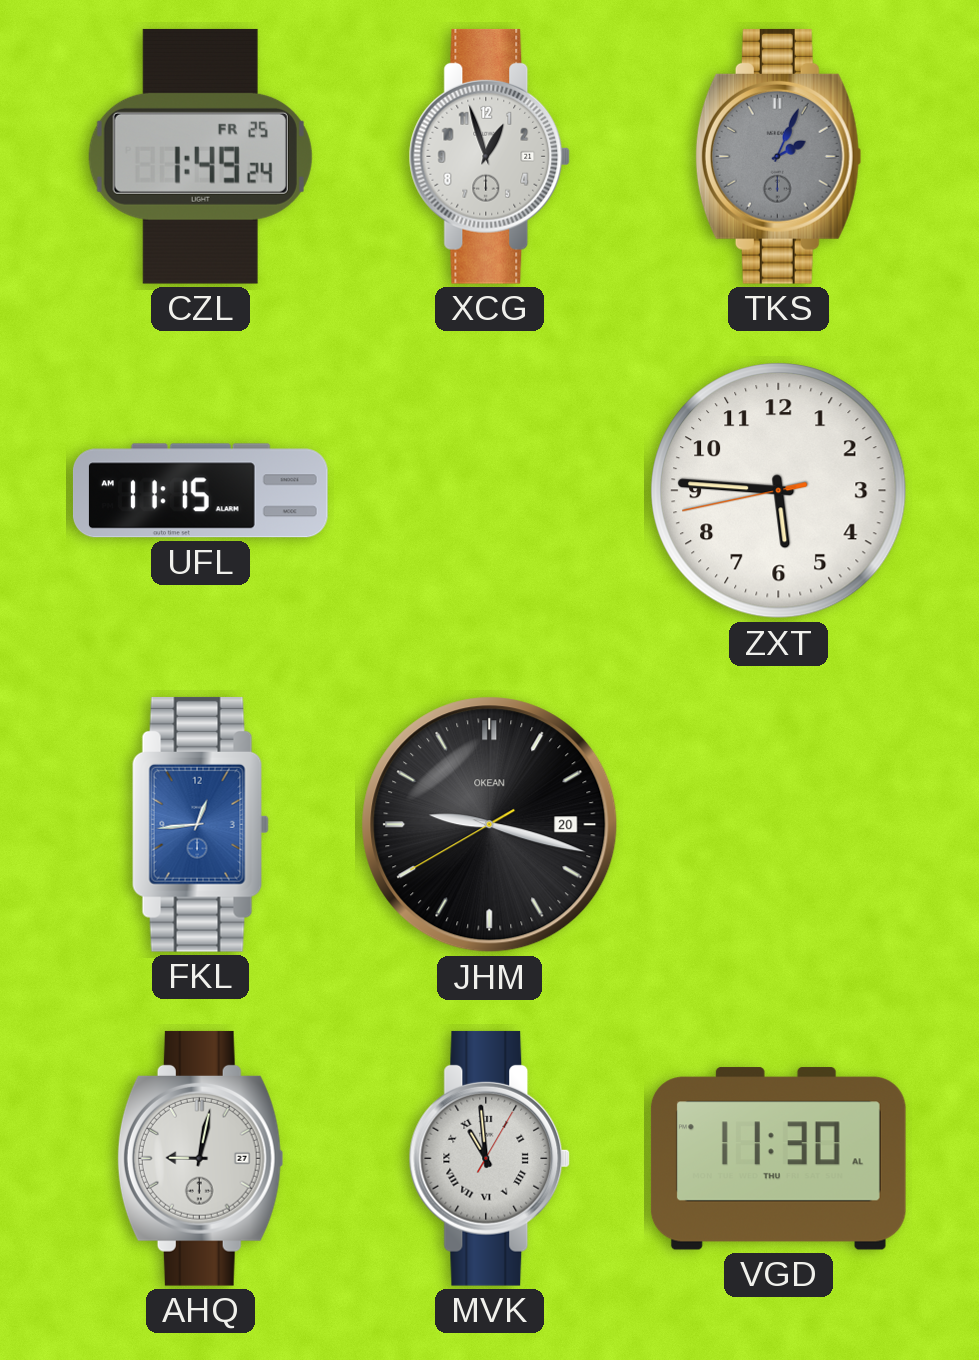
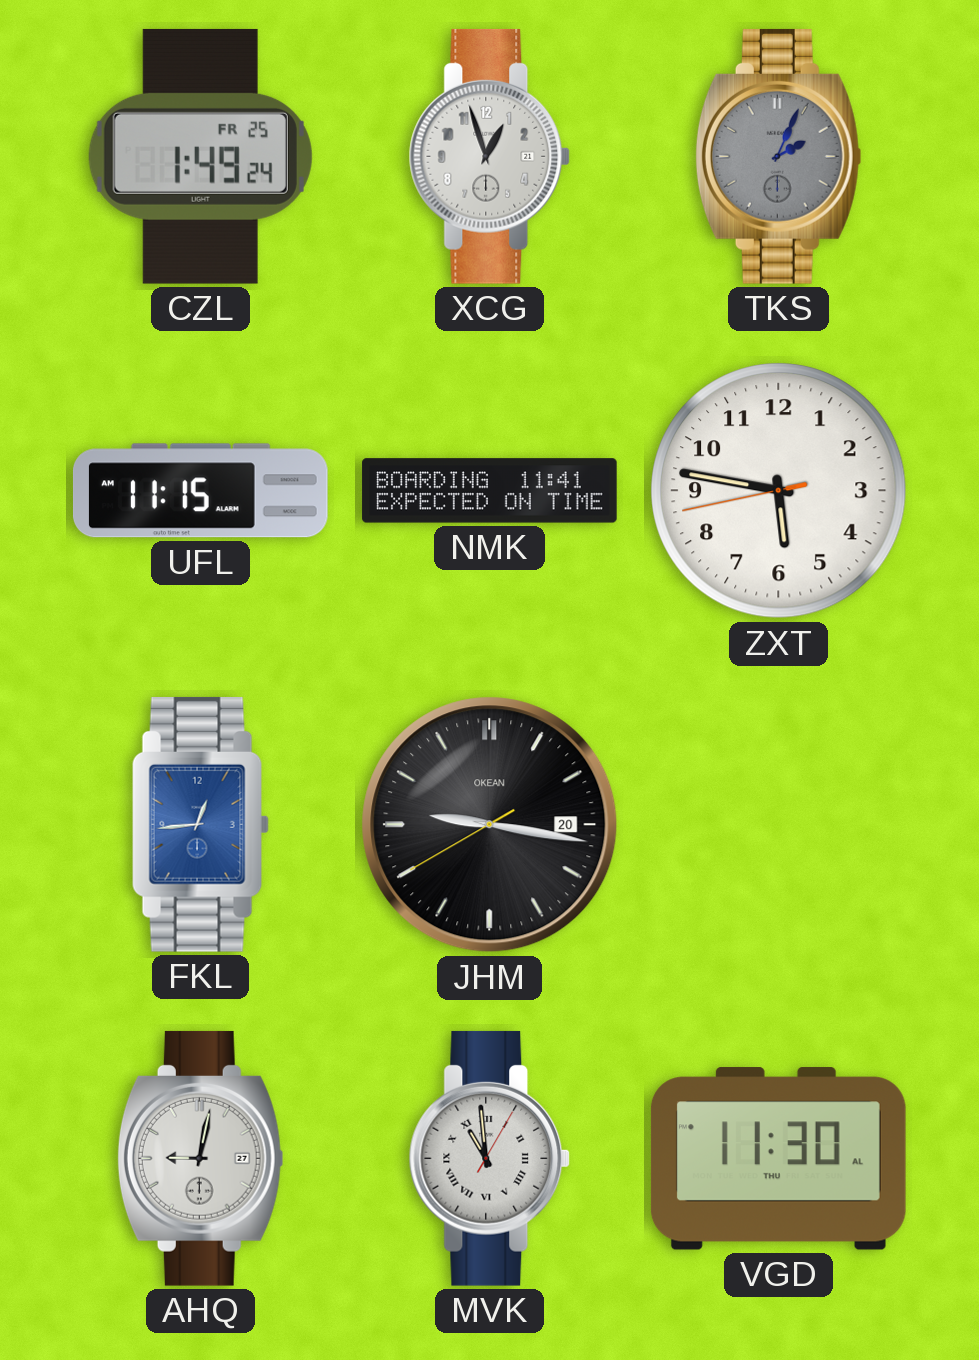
NMK: none -> 11:41 (490, 491)
ZXT: 5:45 -> 5:46 (779, 491)
JHM: 9:17 -> 9:16 (490, 825)
